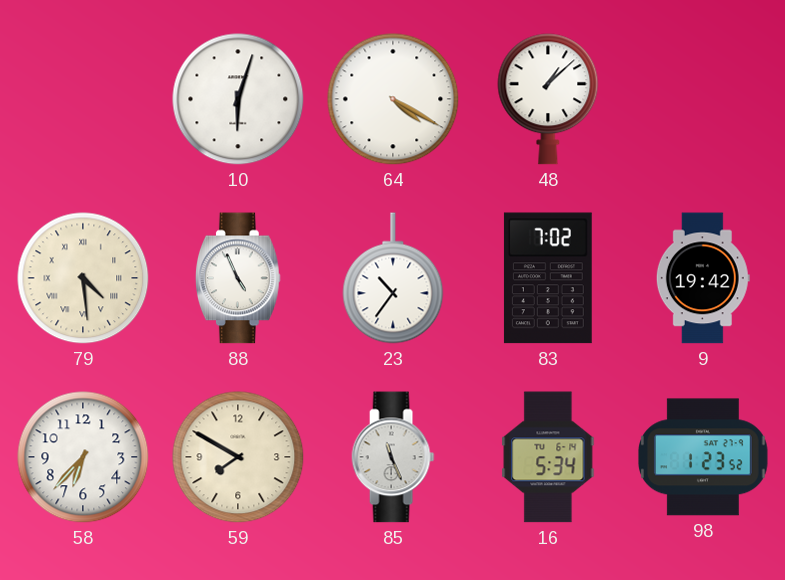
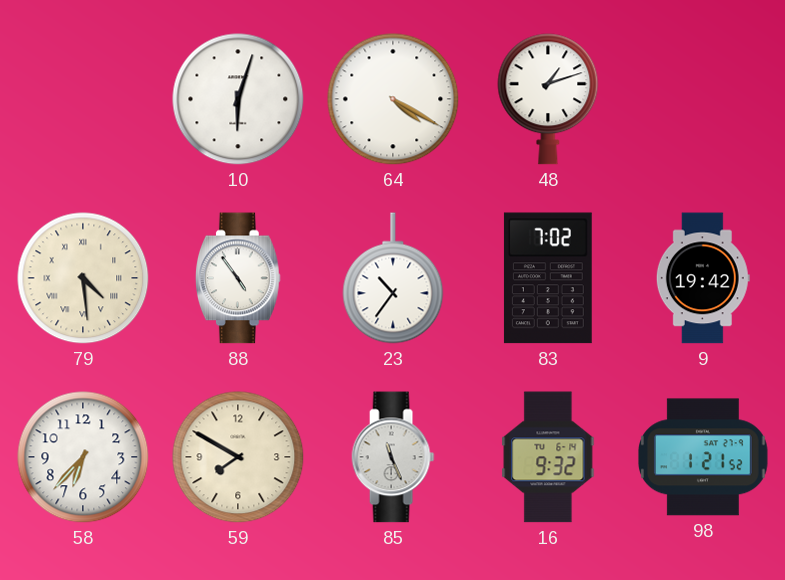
48: 1:08 -> 1:12 (548, 99)
88: 4:56 -> 4:54 (238, 278)
16: 5:34 -> 9:32 (548, 457)
98: 1:23 -> 1:21 (704, 457)
